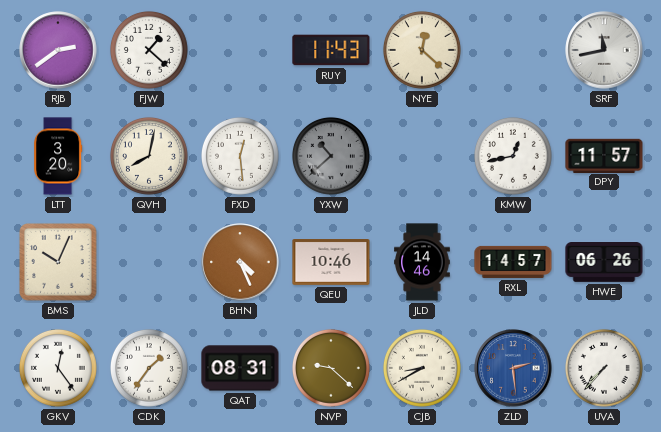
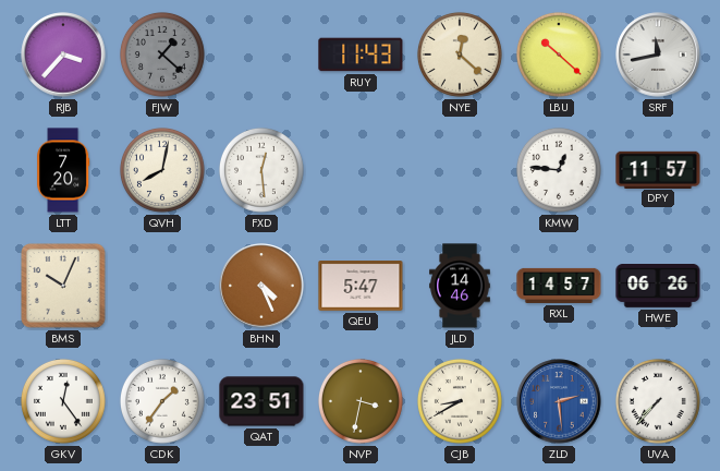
RJB: 2:39 -> 3:37 (63, 55)
FJW dial: white -> grey (162, 55)
LBU: none -> 10:22 (559, 55)
LTT: 3:20 -> 7:20 (63, 170)
YXW: 10:38 -> none (331, 156)
KMW: 12:43 -> 12:46 (559, 170)
QEU: 10:46 -> 5:47 (361, 287)
QAT: 08:31 -> 23:51 (261, 401)
NVP: 9:22 -> 3:32 (361, 401)
